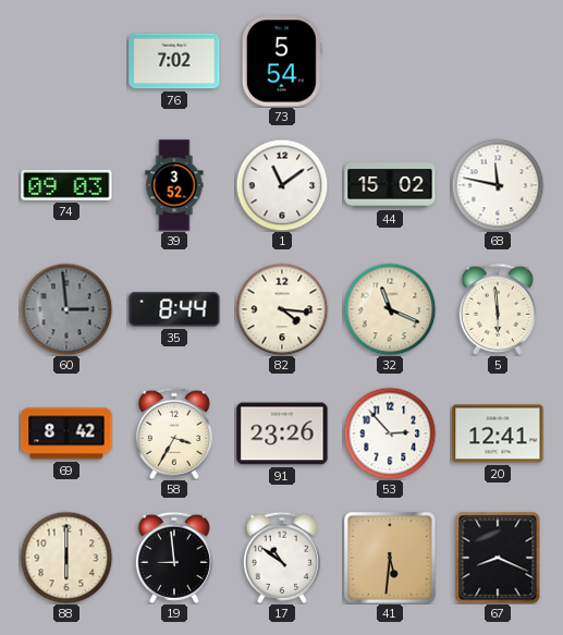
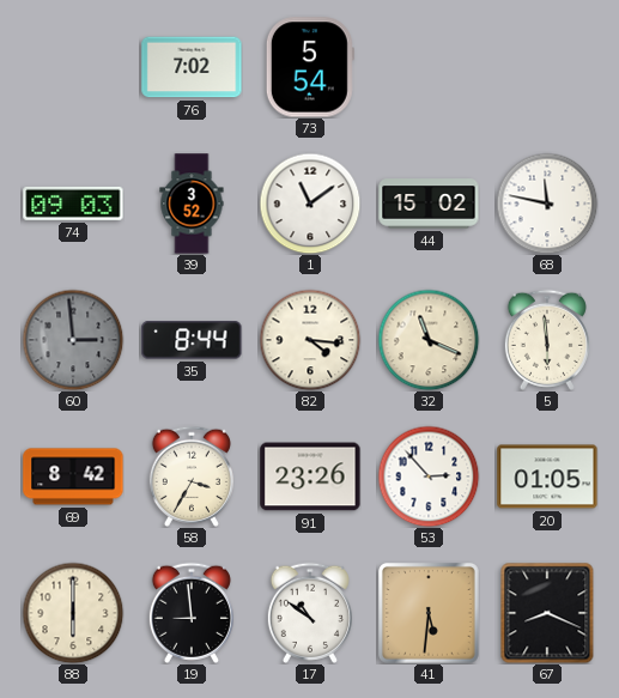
20: 12:41 -> 01:05 (547, 477)
